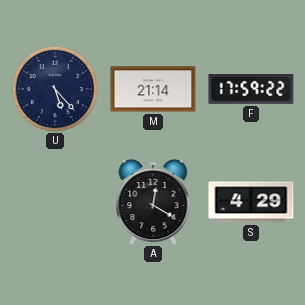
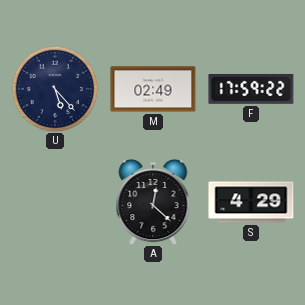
M: 21:14 -> 02:49 (153, 89)
A: 12:20 -> 12:22 (153, 202)
